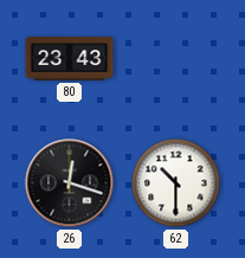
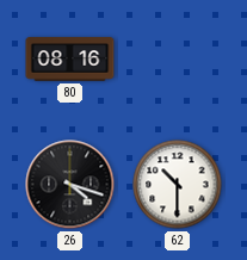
80: 23:43 -> 08:16 (70, 60)
26: 12:18 -> 4:18 (70, 185)
